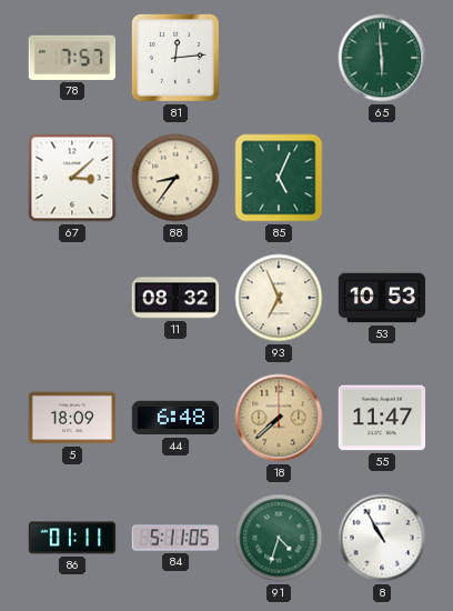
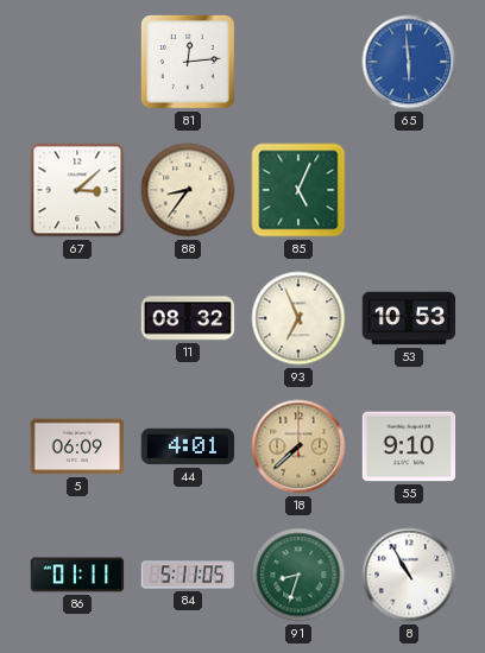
78: 7:57 -> none (71, 58)
65 dial: green -> blue (409, 62)
5: 18:09 -> 06:09 (77, 446)
44: 6:48 -> 4:01 (188, 446)
55: 11:47 -> 9:10 (409, 446)
91: 4:33 -> 8:33 (298, 575)
